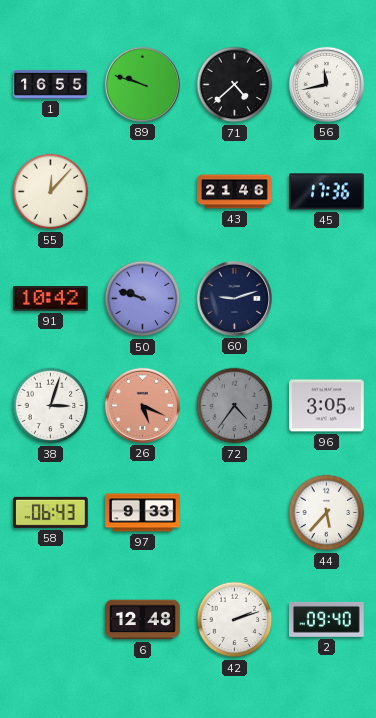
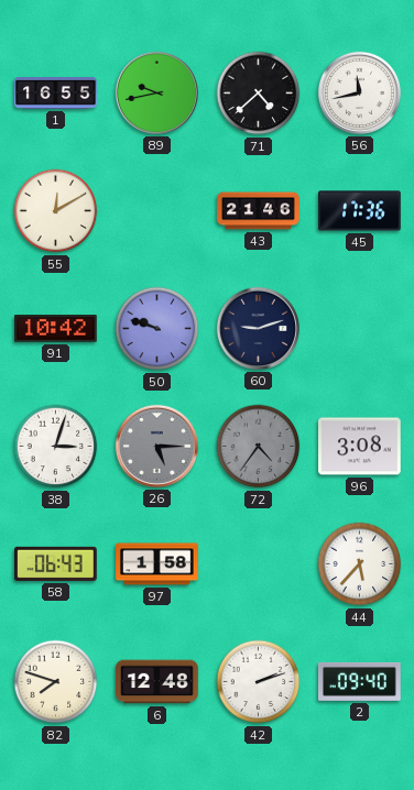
89: 9:48 -> 9:43 (156, 92)
55: 12:07 -> 12:10 (56, 211)
26: 5:19 -> 5:15 (156, 446)
26 dial: salmon -> grey (156, 446)
96: 3:05 -> 3:08 (360, 447)
97: 9:33 -> 1:58 (157, 564)
82: none -> 7:48 (56, 682)
